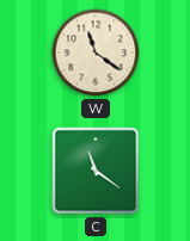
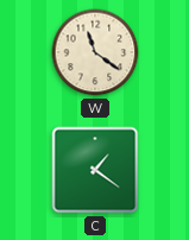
C: 11:21 -> 1:21 (95, 170)
